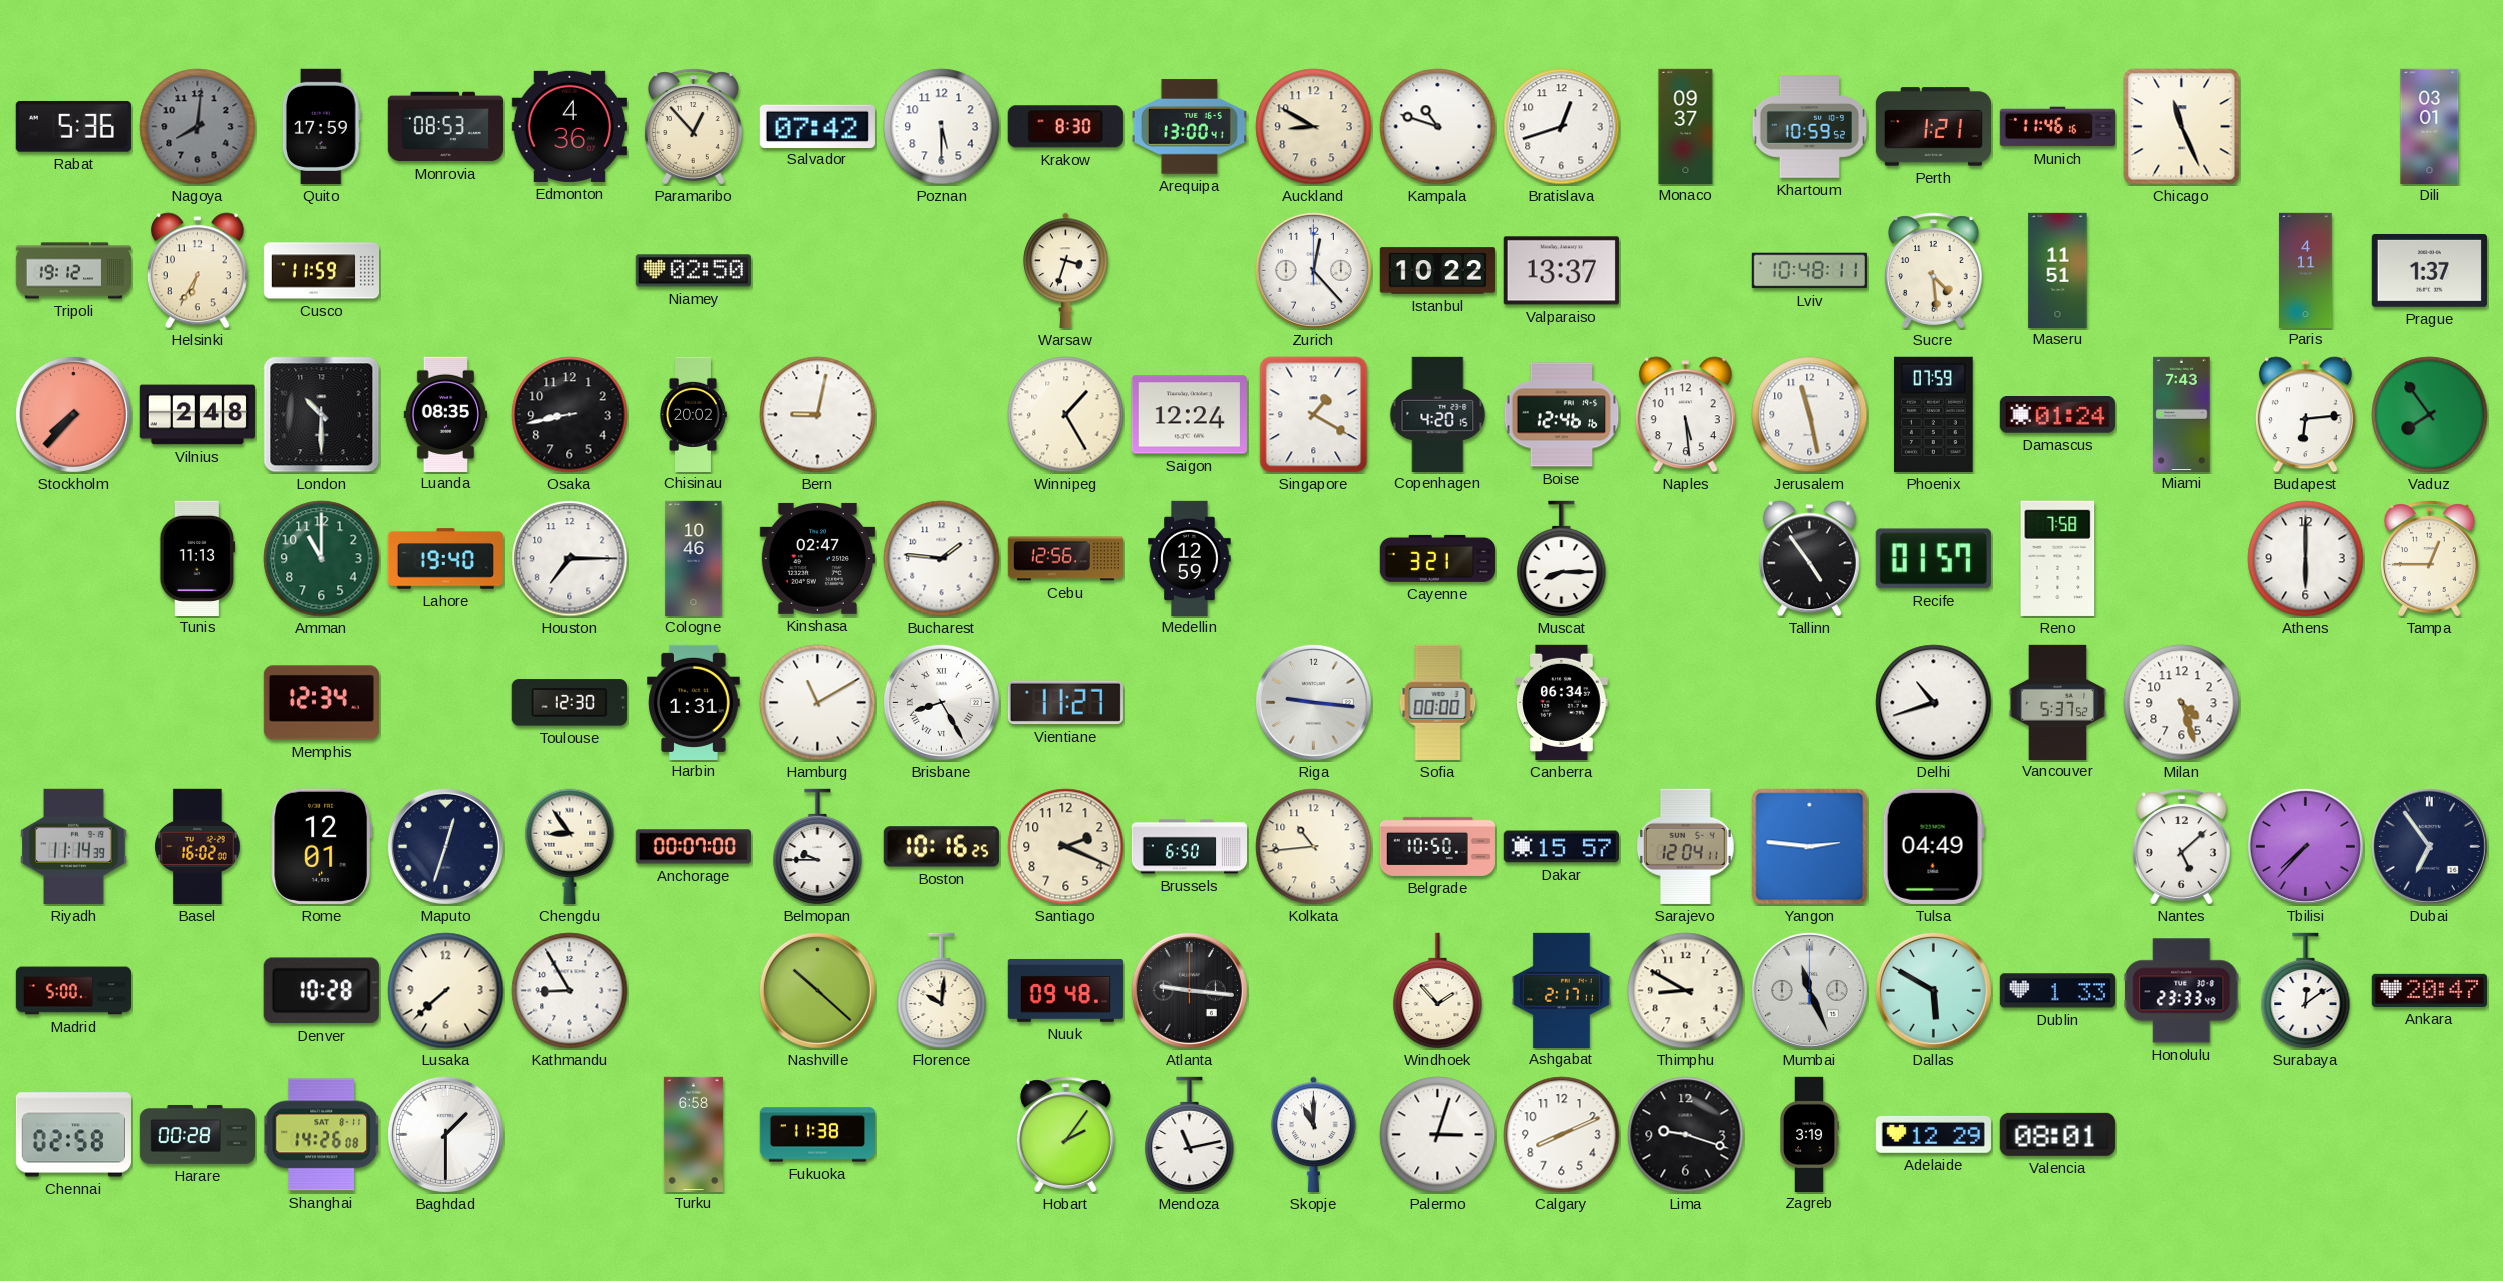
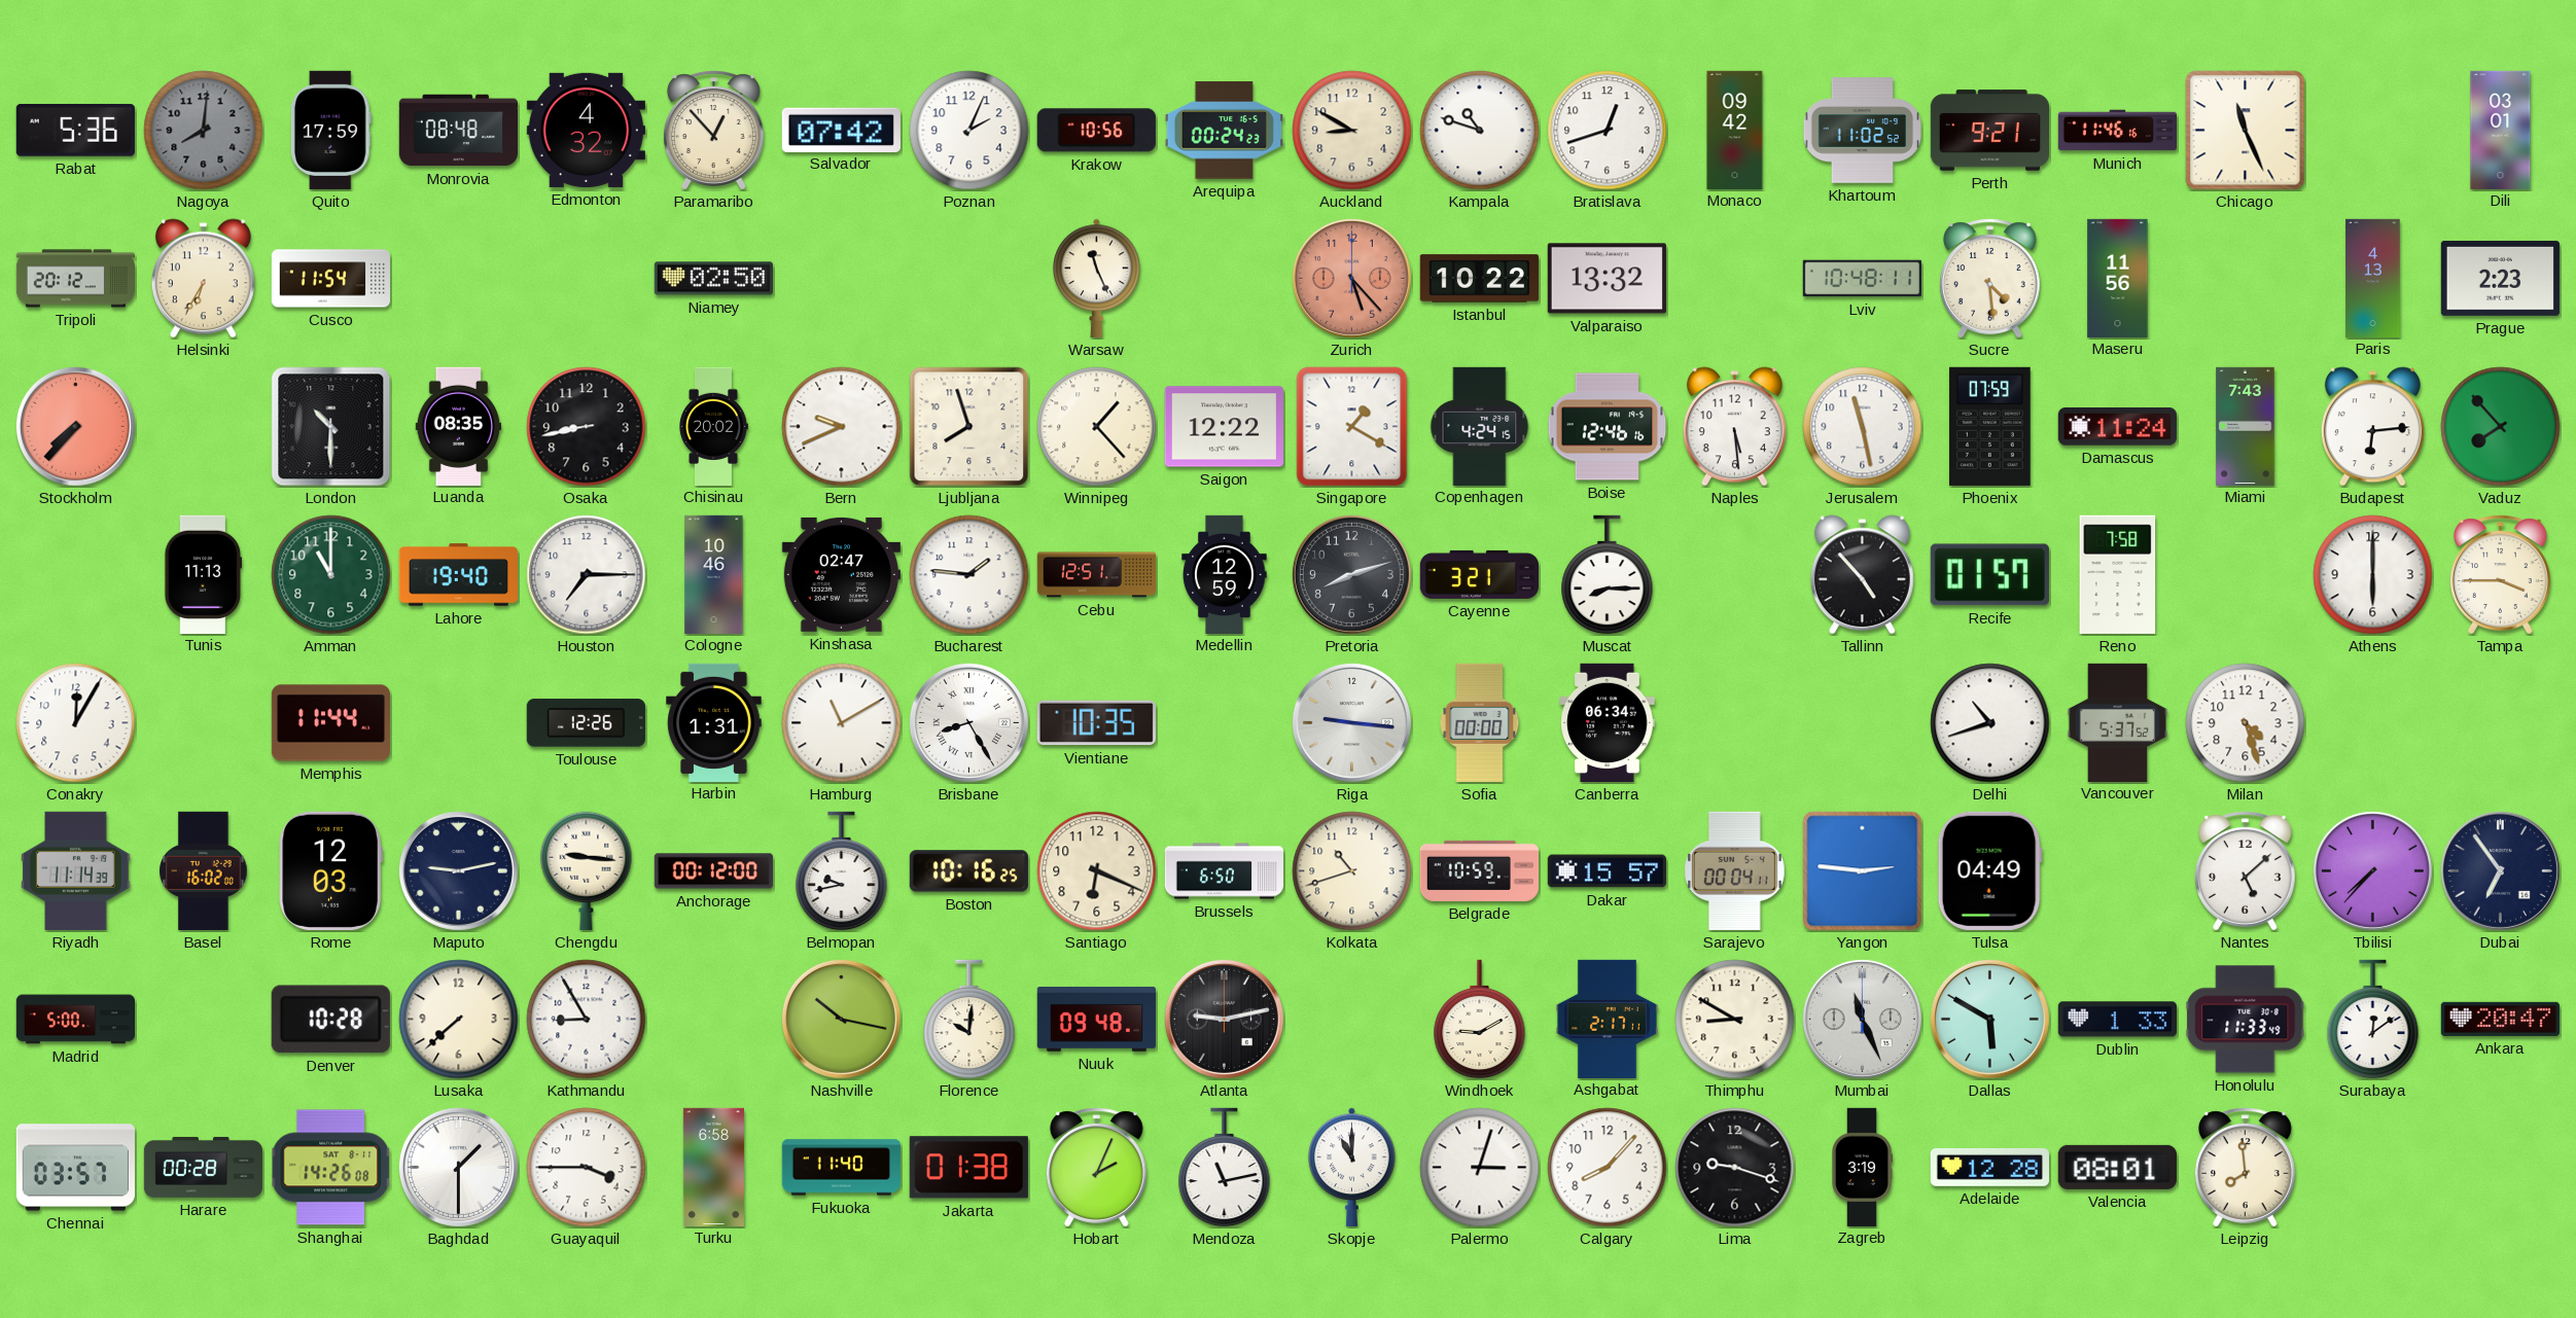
Monrovia: 08:53 -> 08:48 (458, 131)
Edmonton: 4:36 -> 4:32 (586, 130)
Poznan: 5:30 -> 2:04 (969, 131)
Krakow: 8:30 -> 10:56 (1096, 131)
Arequipa: 13:00 -> 00:24 (1224, 131)
Monaco: 09:37 -> 09:42 (1735, 130)
Khartoum: 10:59 -> 11:02 (1862, 131)
Perth: 1:21 -> 9:21 (1989, 131)
Tripoli: 19:12 -> 20:12 (75, 279)
Cusco: 11:59 -> 11:54 (330, 279)
Warsaw: 3:33 -> 11:26 (1097, 278)
Zurich: 12:23 -> 5:23 (1351, 278)
Zurich dial: white -> salmon (1351, 278)
Valparaiso: 13:37 -> 13:32 (1607, 279)
Maseru: 11:51 -> 11:56 (2118, 278)
Paris: 4:11 -> 4:13 (2373, 278)
Prague: 1:37 -> 2:23 (2500, 278)
Vilnius: 2:48 -> none (197, 415)
Bern: 9:02 -> 9:41 (842, 427)
Ljubljana: none -> 7:57 (969, 427)
Winnipeg: 1:25 -> 1:23 (1097, 427)
Saigon: 12:24 -> 12:22 (1224, 427)
Copenhagen: 4:20 -> 4:24 (1480, 426)
Damascus: 01:24 -> 11:24 (2117, 427)
Vaduz: 7:54 -> 7:53 (2501, 427)
Cebu: 12:56 -> 12:51 (1096, 575)
Pretoria: none -> 8:12 (1351, 574)
Tallinn: 4:54 -> 4:53 (1862, 575)
Tampa: 12:45 -> 3:45 (2500, 575)
Conakry: none -> 12:05 (76, 723)
Memphis: 12:34 -> 11:44 (330, 723)
Toulouse: 12:30 -> 12:26 (586, 723)
Vientiane: 11:27 -> 10:35 (1096, 723)
Rome: 12:01 -> 12:03 (330, 870)
Maputo: 12:33 -> 9:13 (458, 870)
Chengdu: 8:54 -> 9:16 (587, 870)
Anchorage: 00:07 -> 00:12 (713, 871)
Belmopan: 9:45 -> 9:43 (842, 871)
Santiago: 2:19 -> 6:19 (1097, 871)
Kolkata: 10:44 -> 10:42 (1352, 871)
Belgrade: 10:50 -> 10:59 (1479, 870)
Sarajevo: 12:04 -> 00:04 (1734, 870)
Nashville: 10:22 -> 10:17 (841, 1019)
Atlanta: 9:16 -> 9:13 (1224, 1019)
Windhoek: 1:53 -> 9:10 (1480, 1020)
Honolulu: 23:33 -> 11:33 (2246, 1020)
Chennai: 02:58 -> 03:57 (75, 1168)
Guayaquil: none -> 3:45 (587, 1168)
Fukuoka: 11:38 -> 11:40 (841, 1168)
Jakarta: none -> 01:38 (968, 1168)
Hobart: 2:06 -> 2:04 (1096, 1168)
Calgary: 8:11 -> 8:07 (1608, 1168)
Adelaide: 12:29 -> 12:28 (1989, 1167)
Leipzig: none -> 7:59 (2245, 1168)
